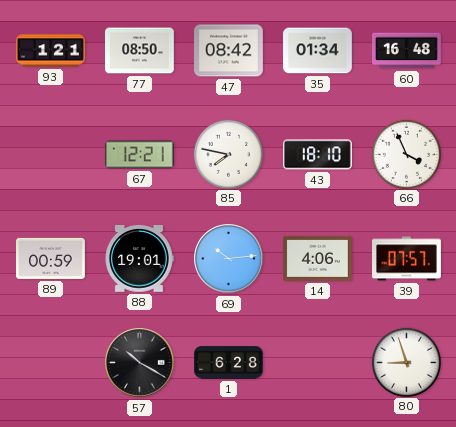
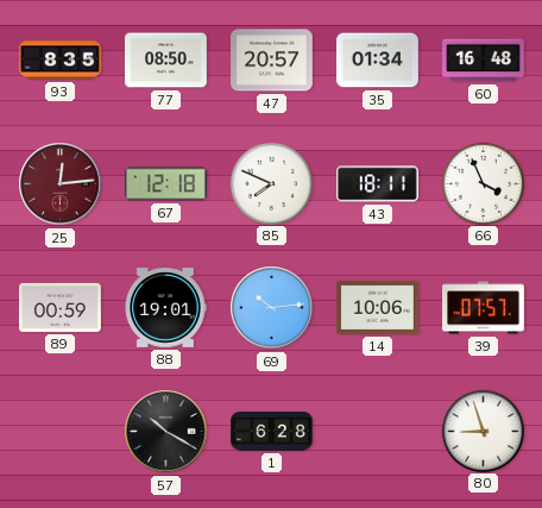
93: 1:21 -> 8:35 (61, 61)
47: 08:42 -> 20:57 (272, 61)
25: none -> 12:14 (61, 184)
67: 12:21 -> 12:18 (165, 184)
85: 7:47 -> 7:49 (271, 183)
43: 18:10 -> 18:11 (378, 184)
14: 4:06 -> 10:06 (378, 307)
